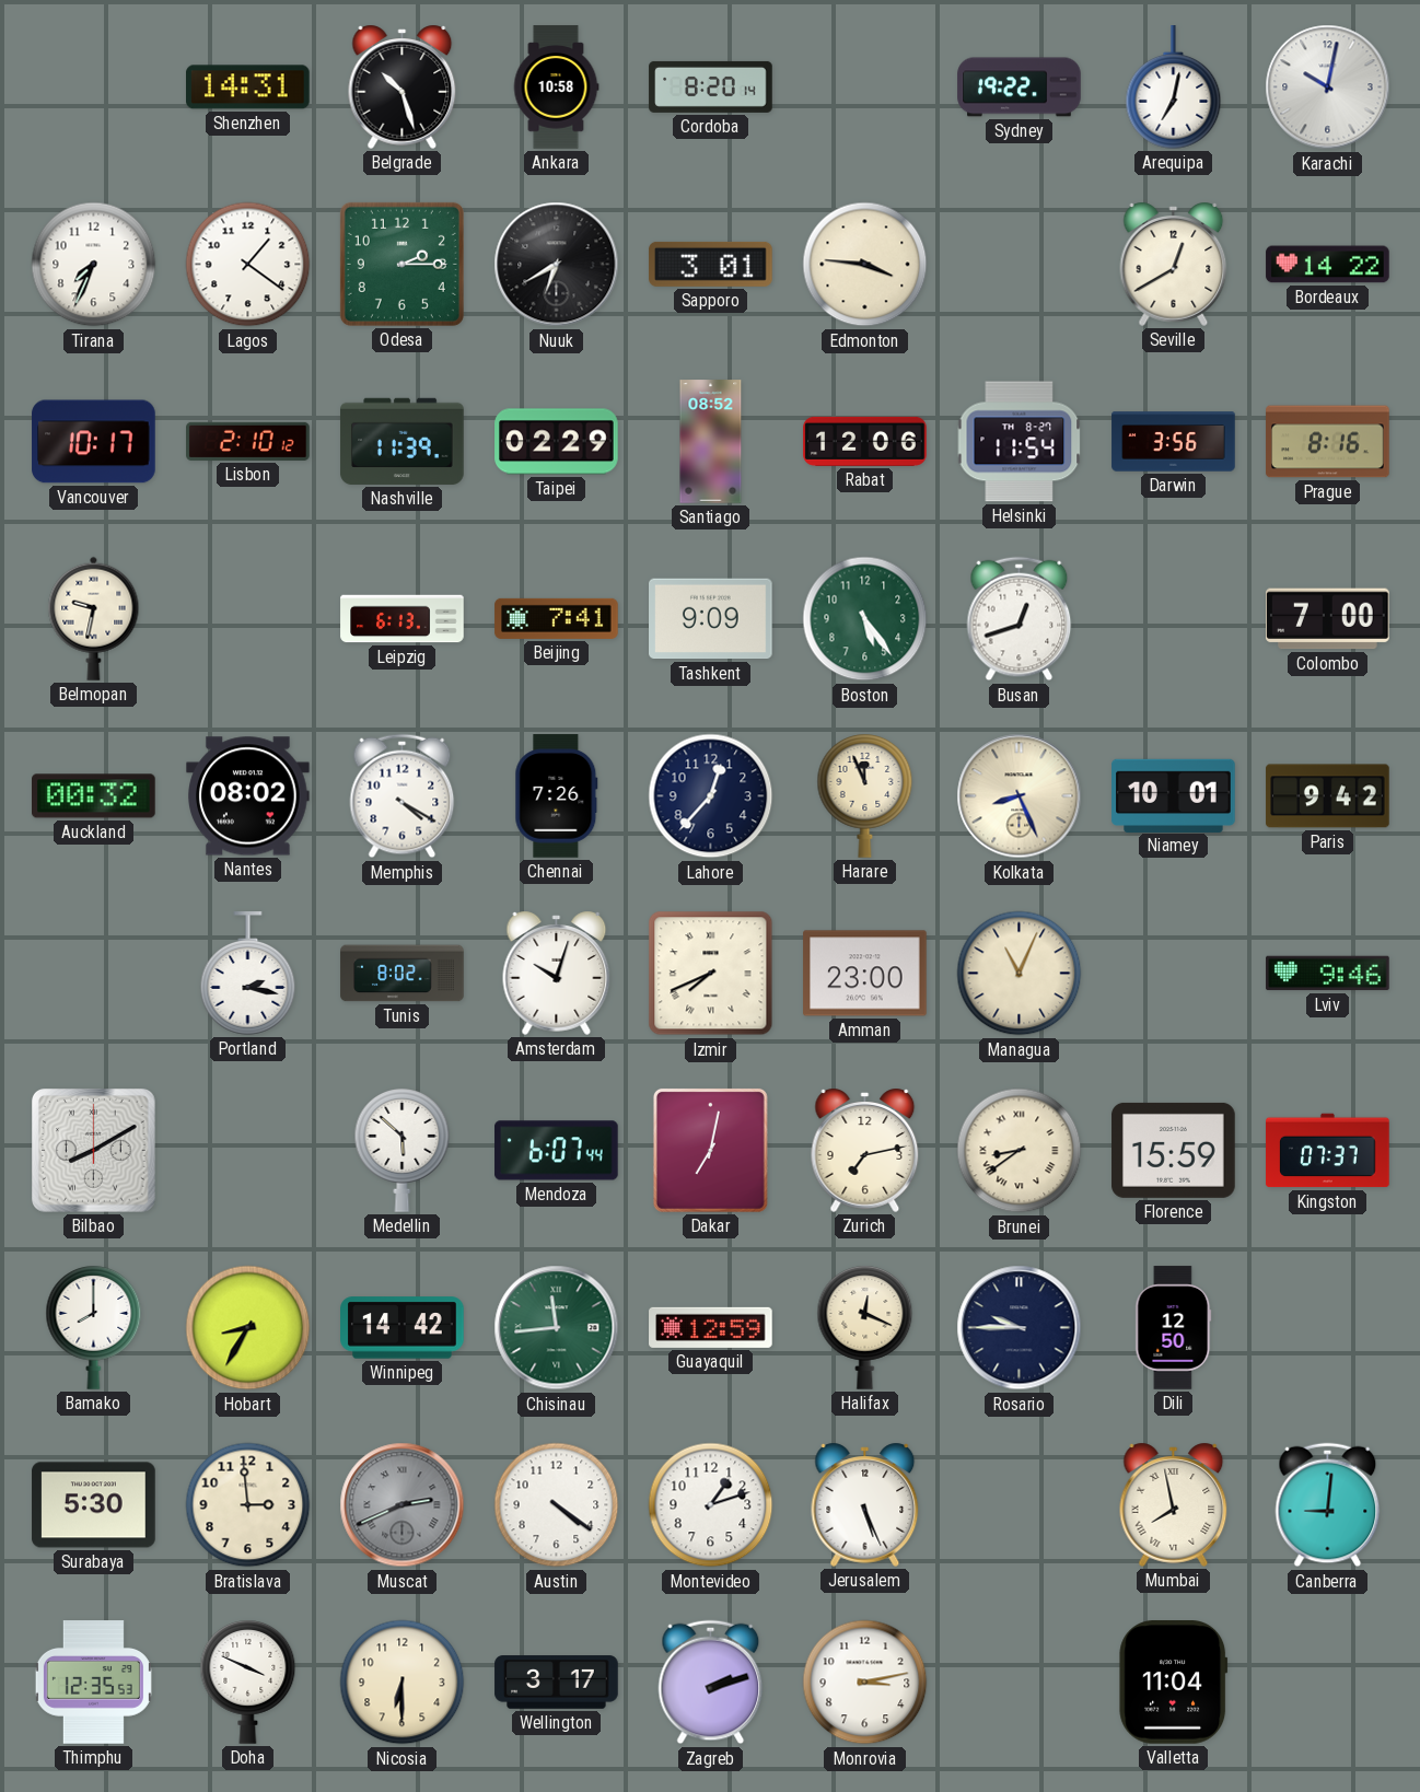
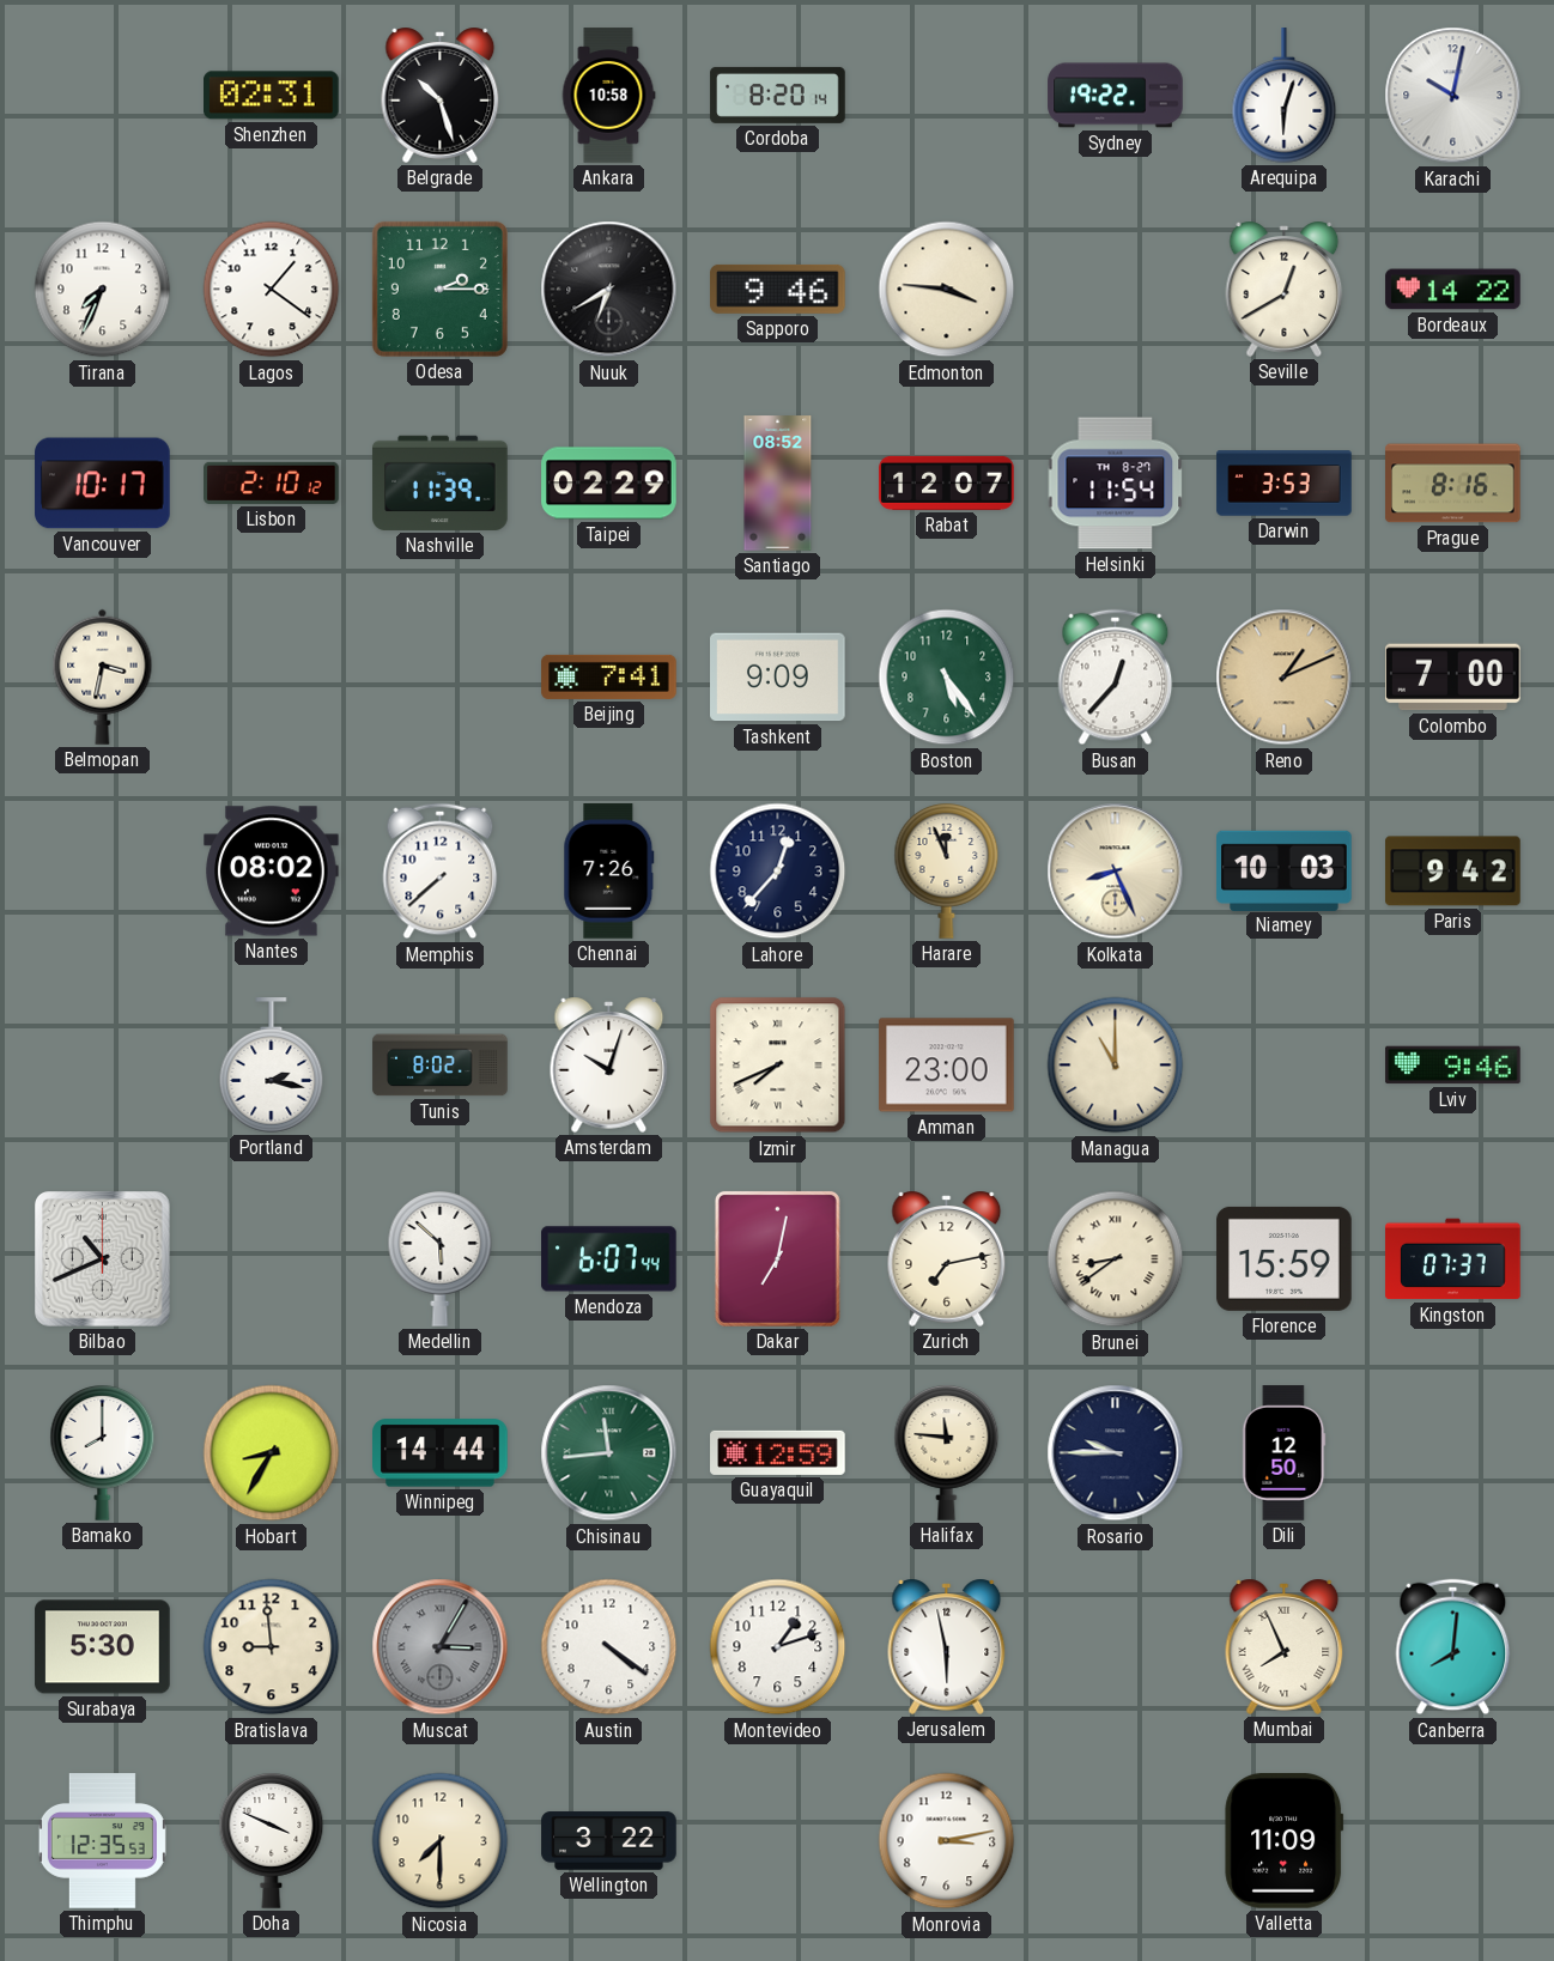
Shenzhen: 14:31 -> 02:31 (272, 96)
Arequipa: 7:02 -> 6:03 (1285, 96)
Sapporo: 3:01 -> 9:46 (778, 289)
Rabat: 12:06 -> 12:07 (947, 482)
Darwin: 3:56 -> 3:53 (1285, 484)
Belmopan: 9:32 -> 3:32 (103, 676)
Leipzig: 6:13 -> none (403, 619)
Busan: 12:42 -> 12:37 (1116, 678)
Reno: none -> 1:11 (1285, 678)
Auckland: 00:32 -> none (94, 796)
Memphis: 4:20 -> 7:38 (441, 872)
Niamey: 10:01 -> 10:03 (1285, 870)
Managua: 11:04 -> 11:00 (1116, 1066)
Bilbao: 8:10 -> 10:41 (103, 1259)
Winnipeg: 14:42 -> 14:44 (441, 1453)
Halifax: 12:19 -> 11:46 (947, 1453)
Bratislava: 2:59 -> 8:59 (272, 1647)
Muscat: 2:41 -> 3:05 (441, 1647)
Jerusalem: 5:26 -> 5:58 (947, 1646)
Mumbai: 7:58 -> 7:56 (1285, 1646)
Canberra: 9:01 -> 8:01 (1453, 1647)
Nicosia: 6:30 -> 7:30 (441, 1841)
Wellington: 3:17 -> 3:22 (609, 1841)
Zagreb: 2:12 -> none (711, 1683)
Valletta: 11:04 -> 11:09 (1285, 1841)
